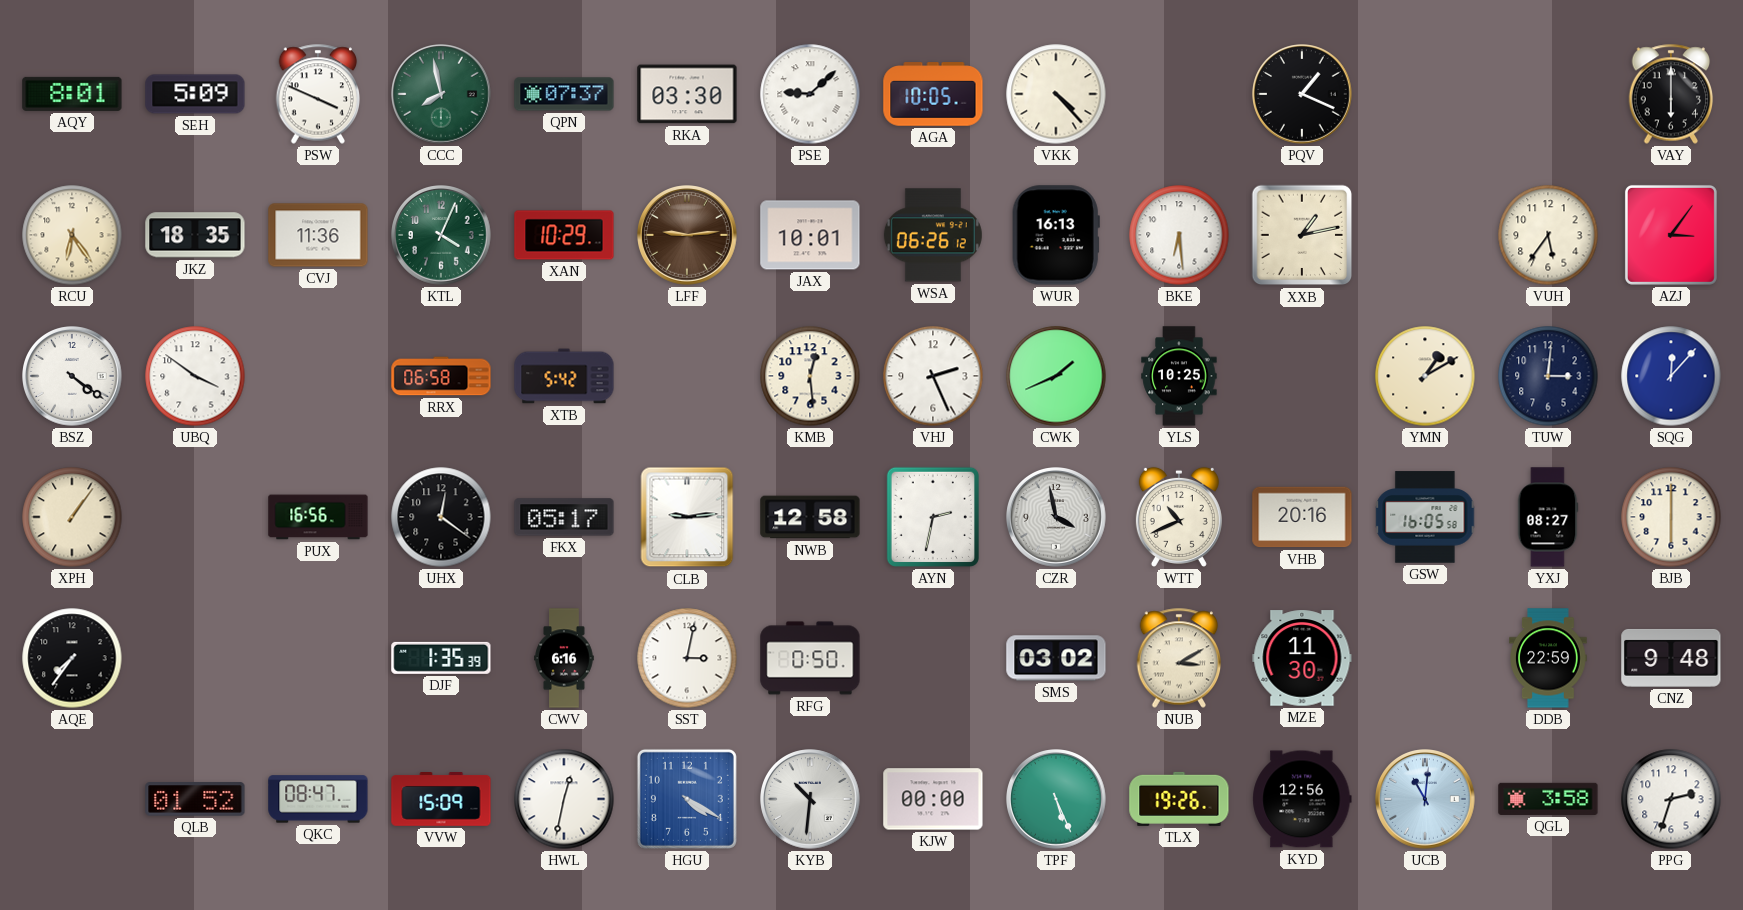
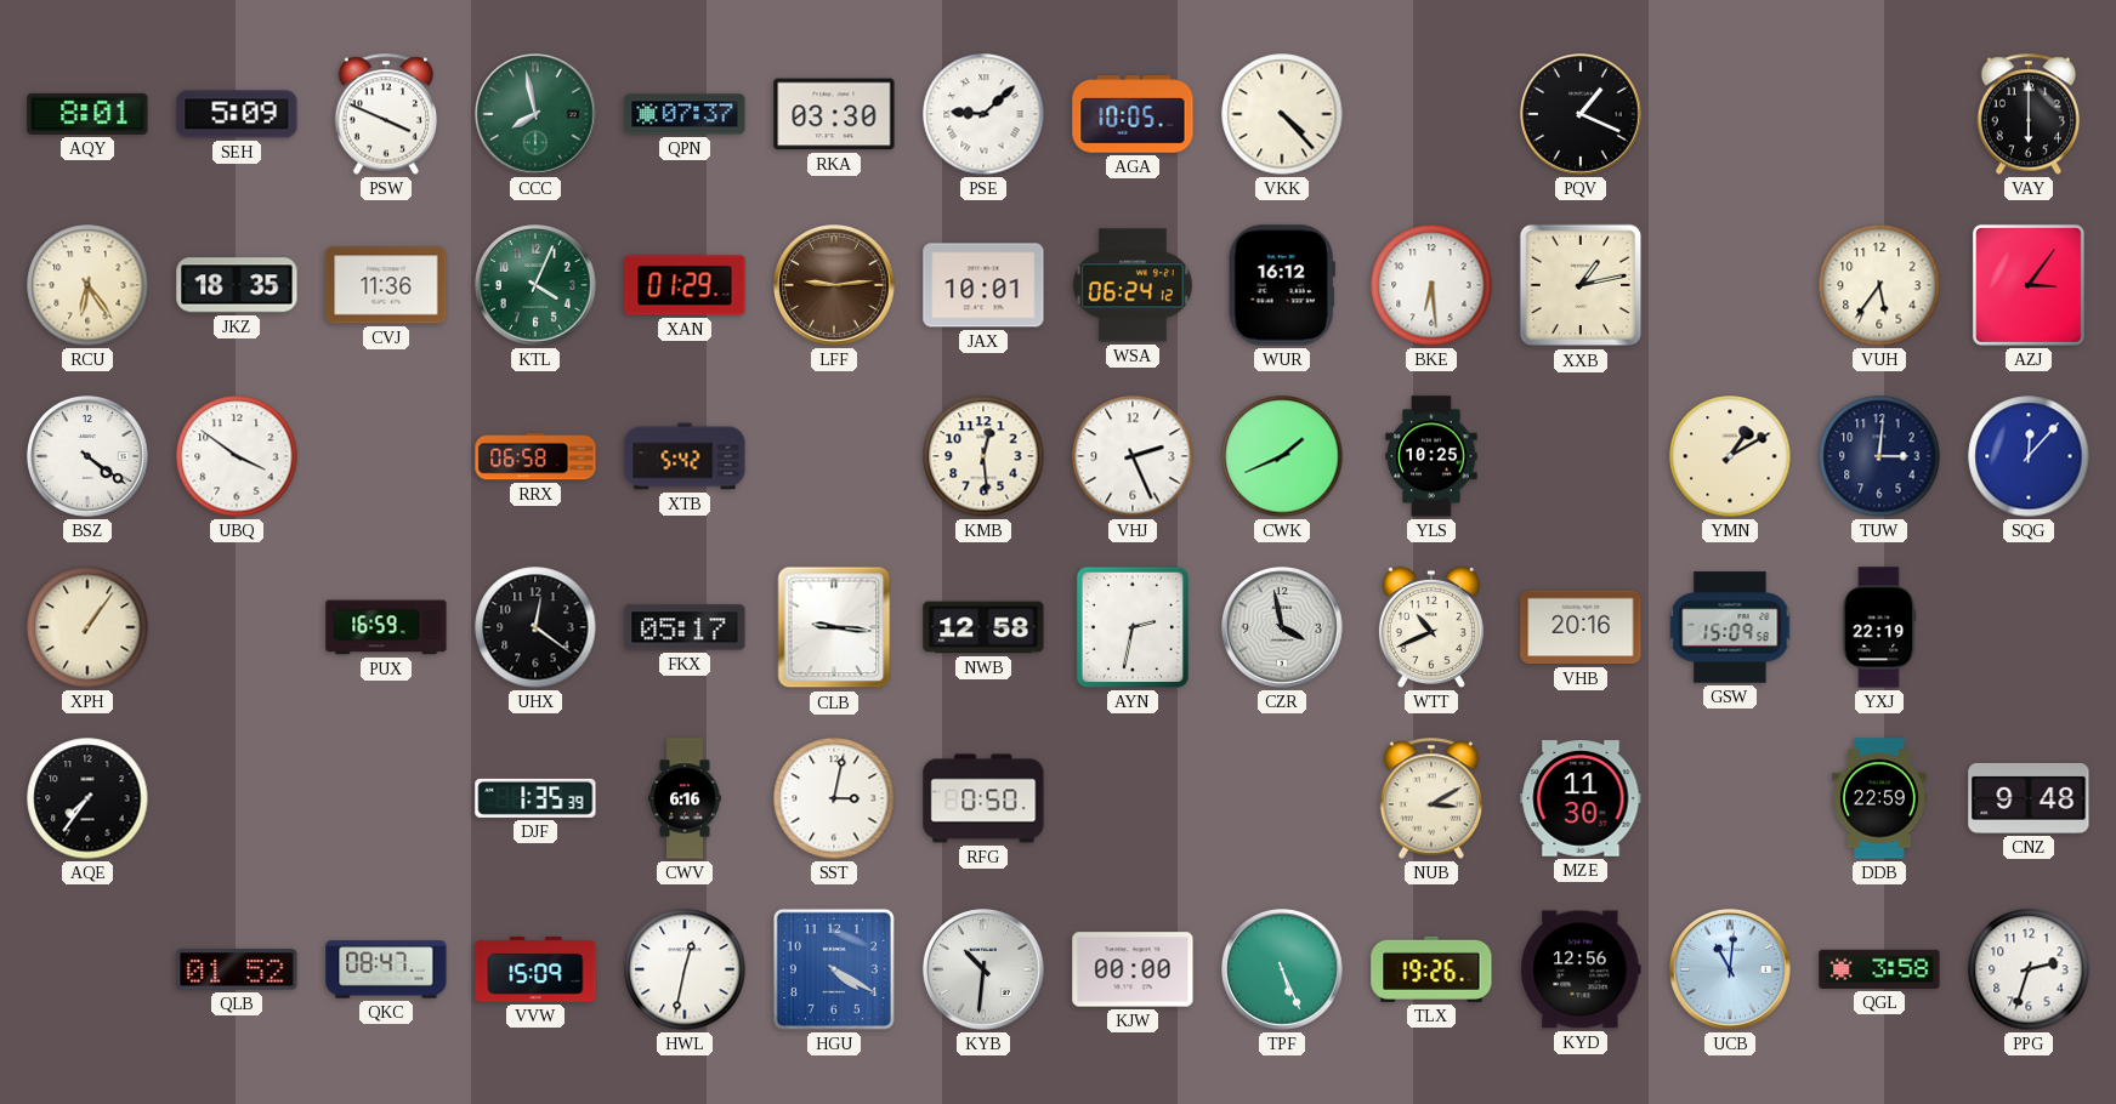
XAN: 10:29 -> 01:29 (685, 285)
WSA: 06:26 -> 06:24 (1133, 285)
WUR: 16:13 -> 16:12 (1282, 285)
PUX: 16:56 -> 16:59 (386, 627)
CLB: 9:14 -> 9:16 (834, 627)
GSW: 16:05 -> 15:09 (1730, 627)
YXJ: 08:27 -> 22:19 (1879, 627)
BJB: 6:00 -> none (1671, 517)
SMS: 03:02 -> none (1056, 658)
